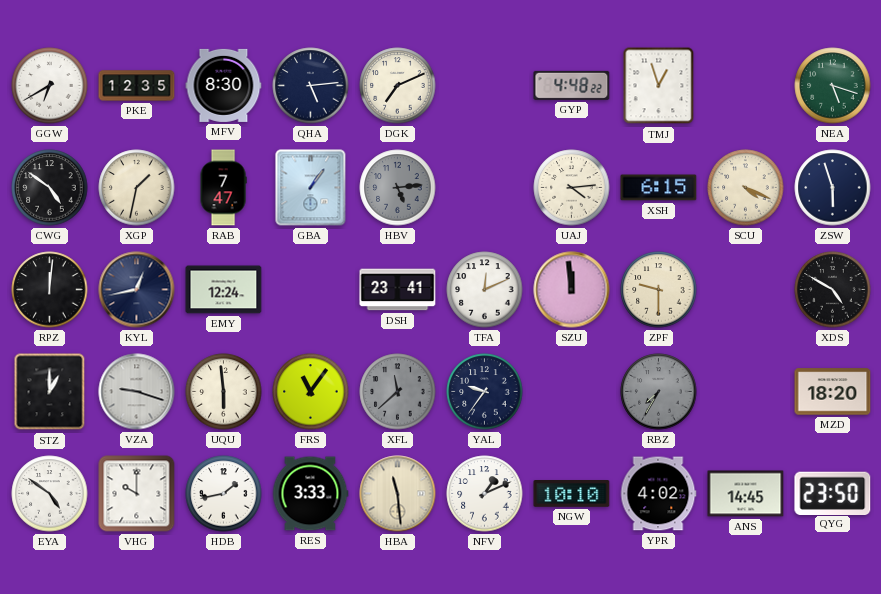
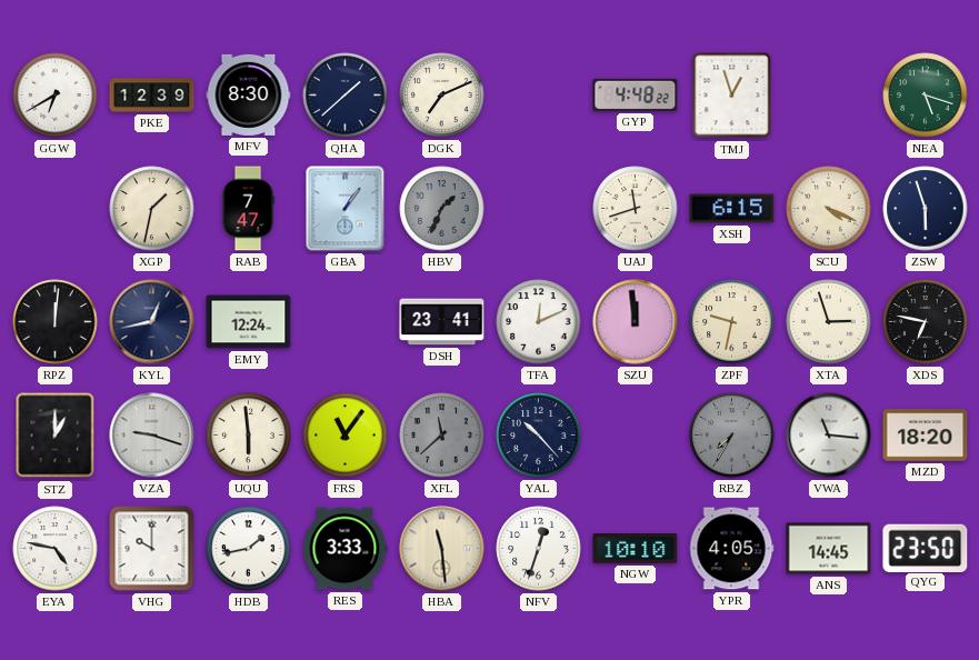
PKE: 12:35 -> 12:39 (152, 96)
QHA: 5:14 -> 1:38 (346, 96)
CWG: 4:51 -> none (50, 188)
HBV: 5:14 -> 1:34 (442, 209)
UAJ: 4:14 -> 11:42 (636, 209)
ZPF: 9:30 -> 9:32 (732, 322)
XTA: none -> 2:57 (829, 322)
XDS: 4:50 -> 6:47 (926, 322)
YAL: 9:36 -> 10:23 (539, 436)
VWA: none -> 11:16 (829, 436)
EYA: 4:51 -> 4:47 (56, 549)
NFV: 1:11 -> 12:33 (539, 549)
YPR: 4:02 -> 4:05 (731, 549)
